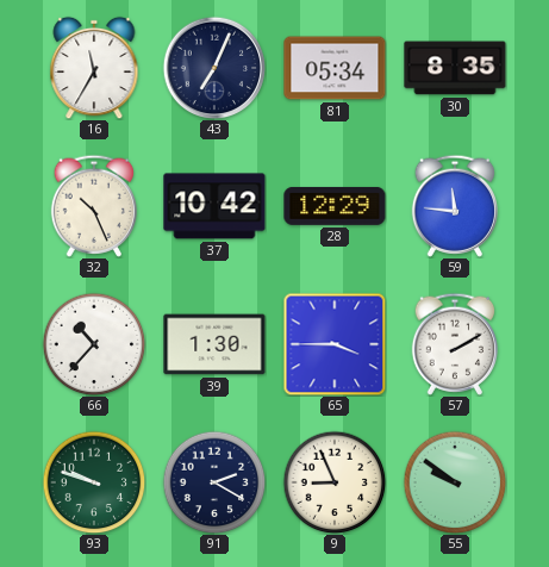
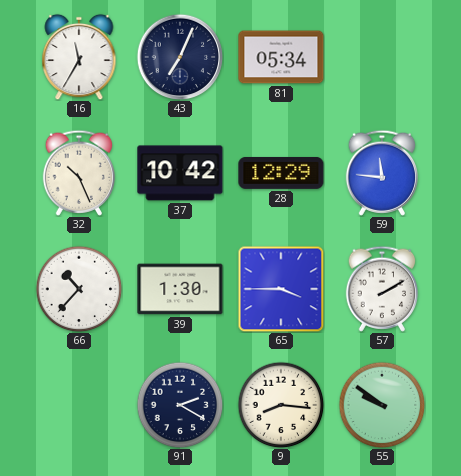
30: 8:35 -> none (455, 68)
93: 9:48 -> none (94, 482)
9: 8:56 -> 8:16 (281, 405)
